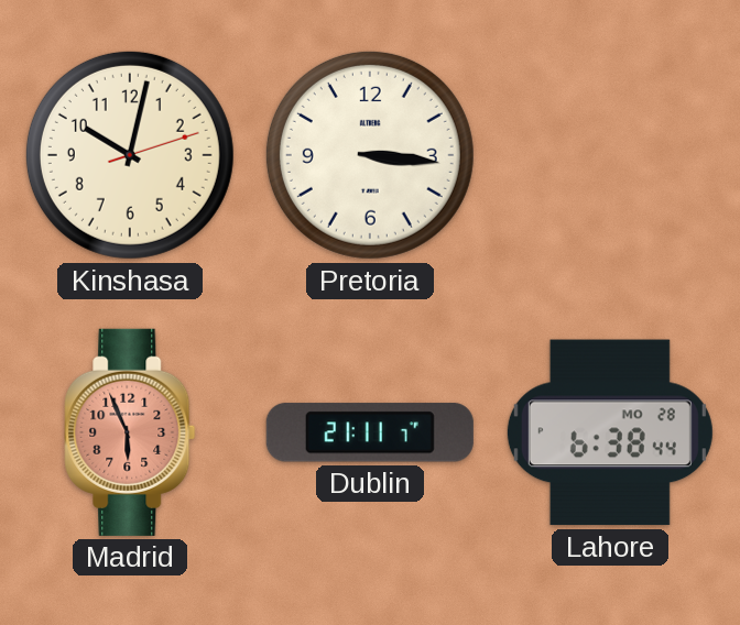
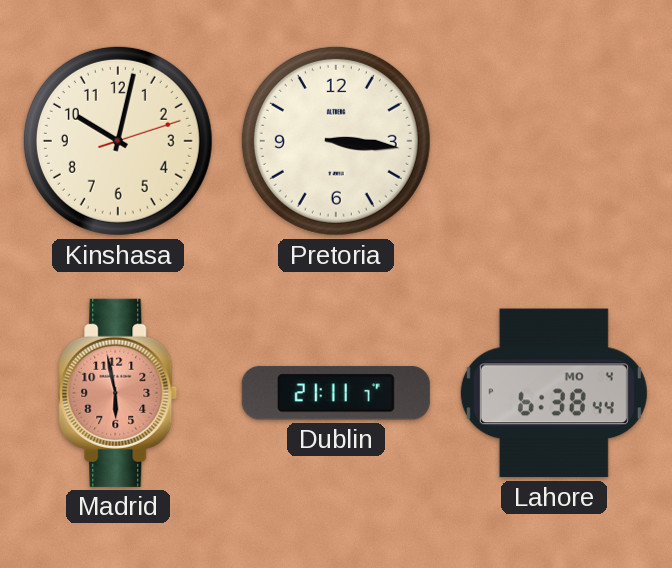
Madrid: 5:56 -> 5:58 (118, 393)
Lahore date: MO 28 -> MO 4 (554, 393)
